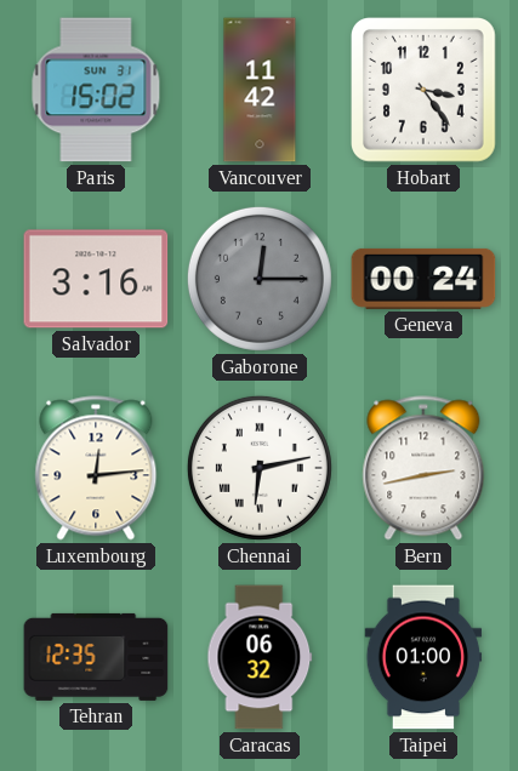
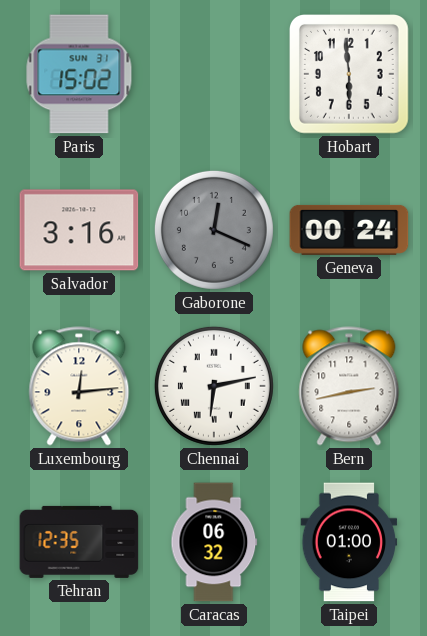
Vancouver: 11:42 -> none (260, 90)
Hobart: 3:24 -> 5:59 (350, 75)
Gaborone: 12:15 -> 12:19 (214, 230)
